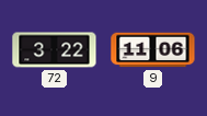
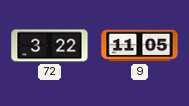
9: 11:06 -> 11:05 (140, 46)
